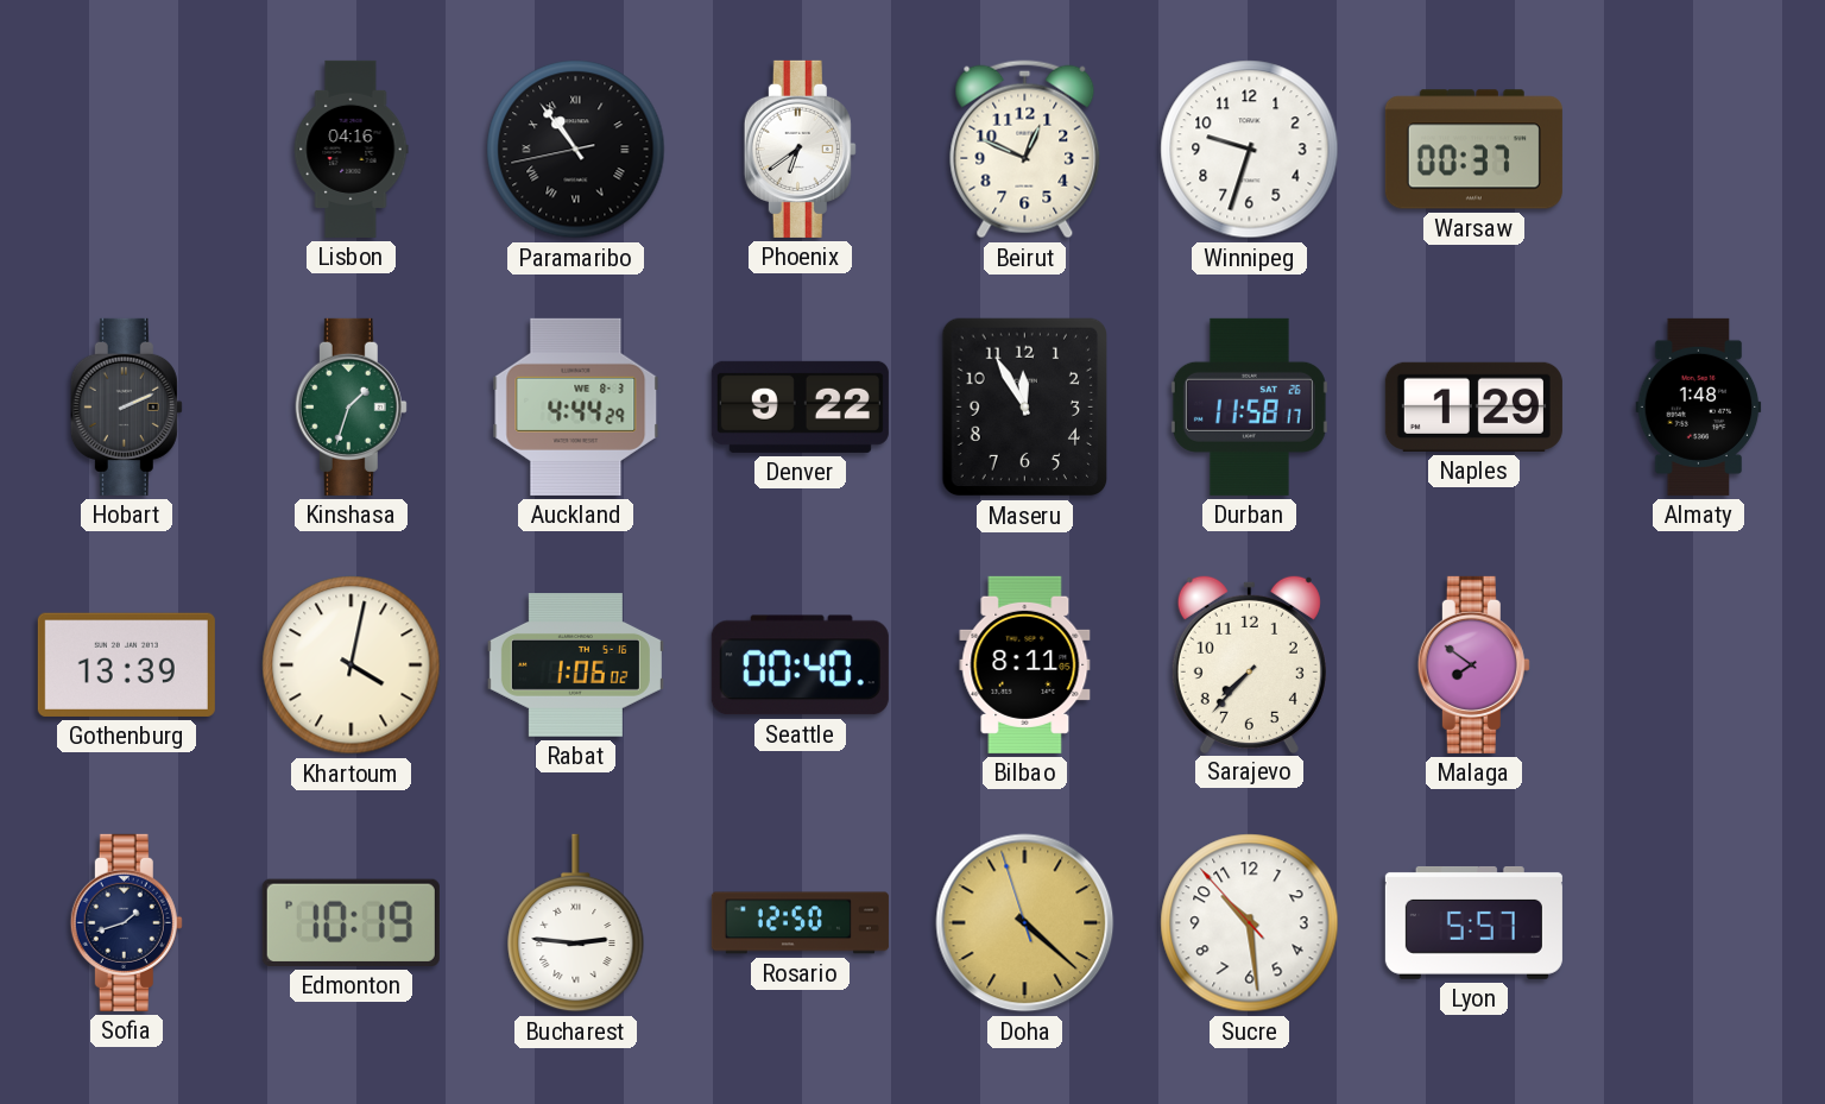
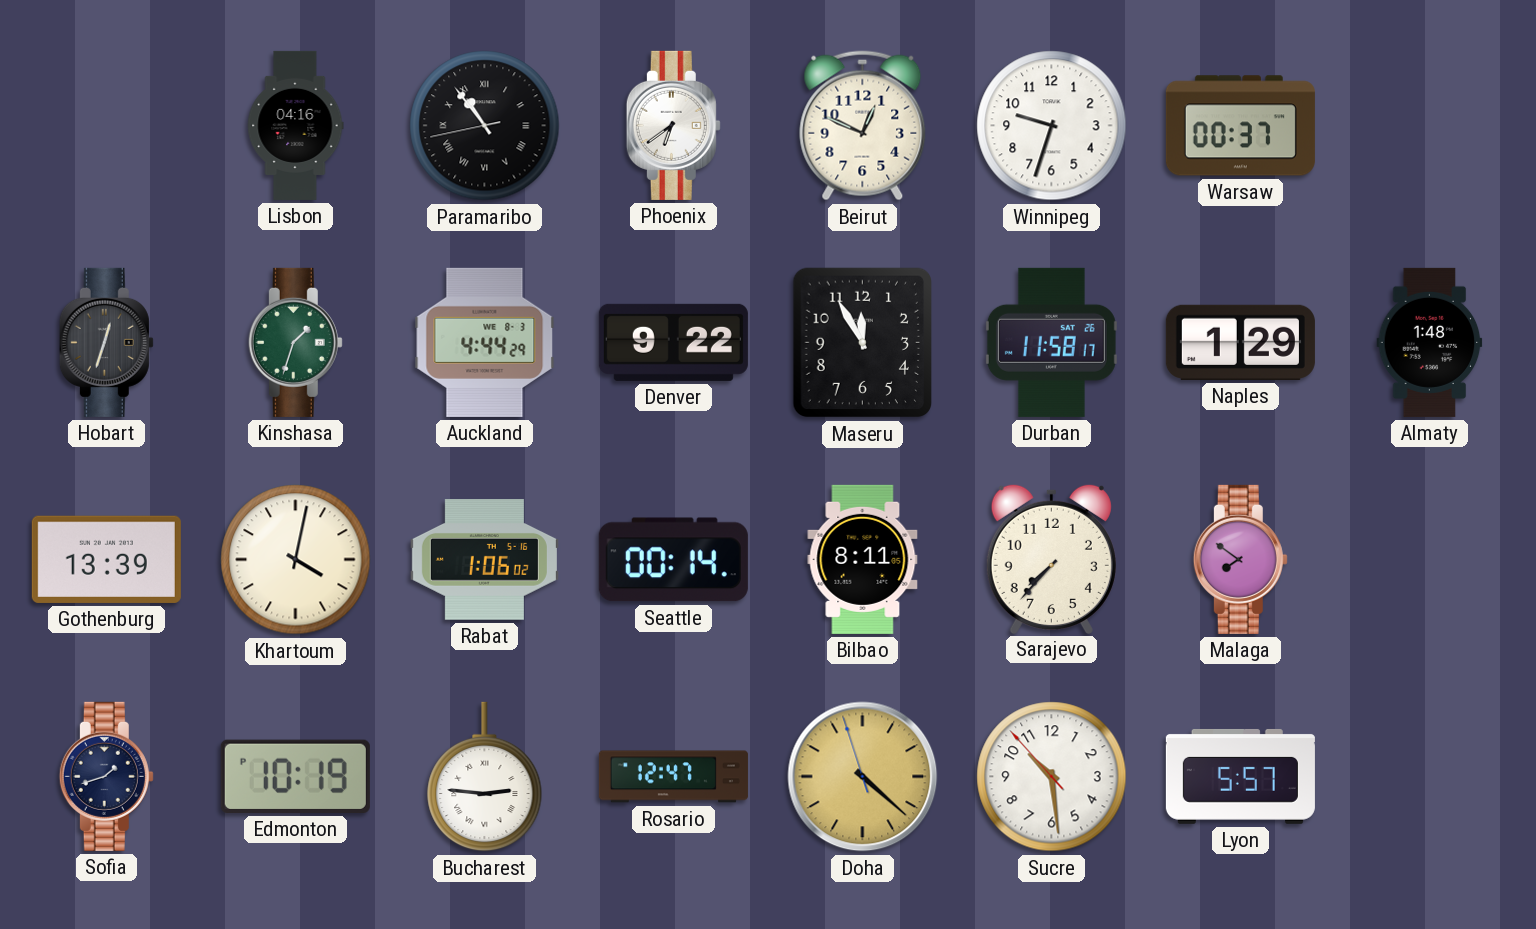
Hobart: 2:11 -> 12:33 (106, 342)
Seattle: 00:40 -> 00:14 (673, 560)
Rosario: 12:50 -> 12:47 (673, 777)
